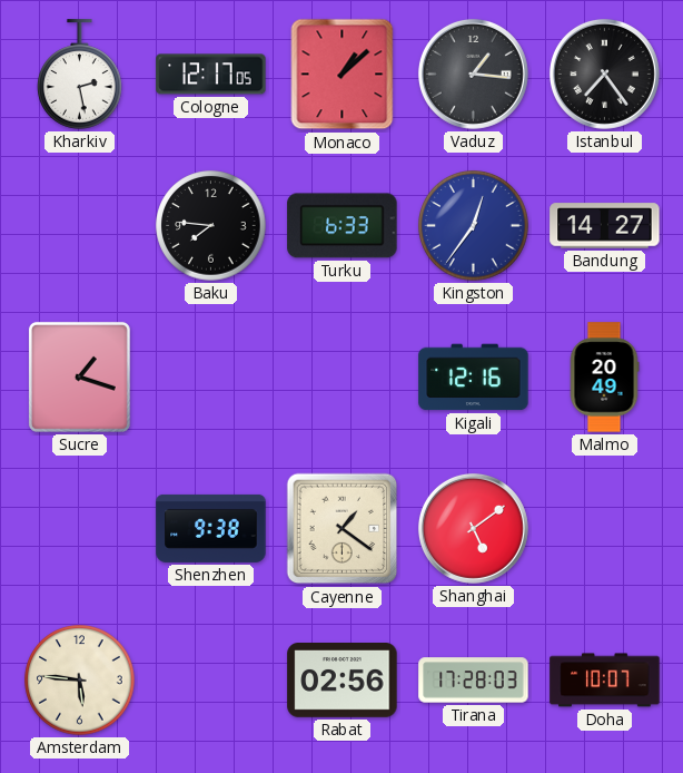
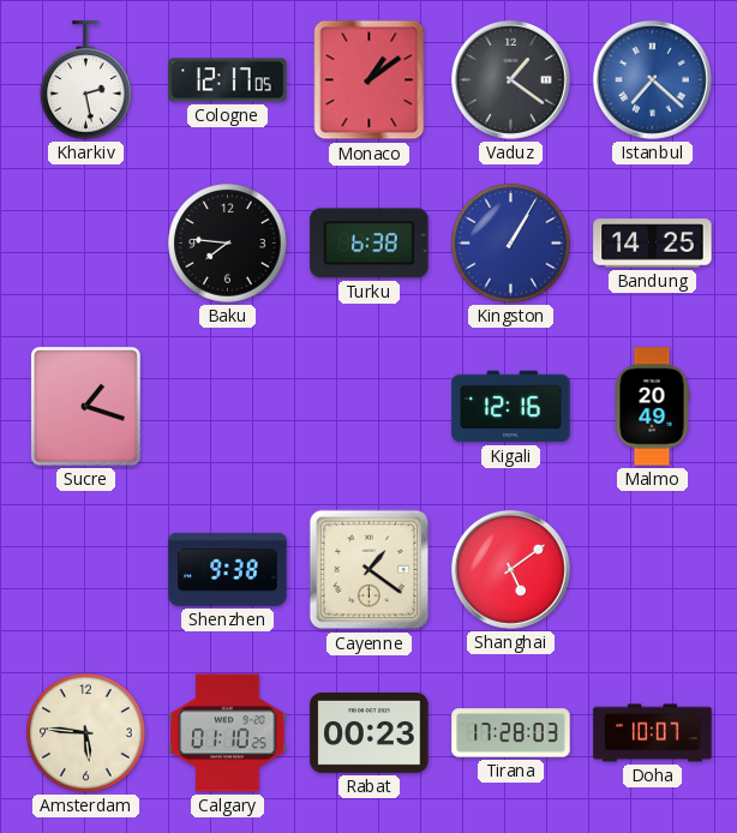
Monaco: 1:08 -> 1:09 (370, 80)
Vaduz: 1:16 -> 1:21 (510, 79)
Istanbul: 7:24 -> 7:22 (652, 79)
Istanbul dial: black -> blue (652, 79)
Turku: 6:33 -> 6:38 (370, 244)
Kingston: 12:36 -> 1:05 (511, 244)
Bandung: 14:27 -> 14:25 (653, 244)
Calgary: none -> 01:10 (228, 733)
Rabat: 02:56 -> 00:23 (370, 733)
